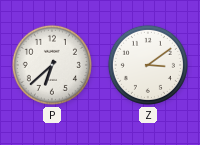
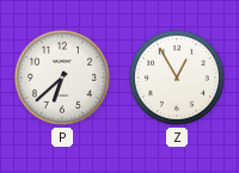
Z: 3:09 -> 12:55 (177, 78)
